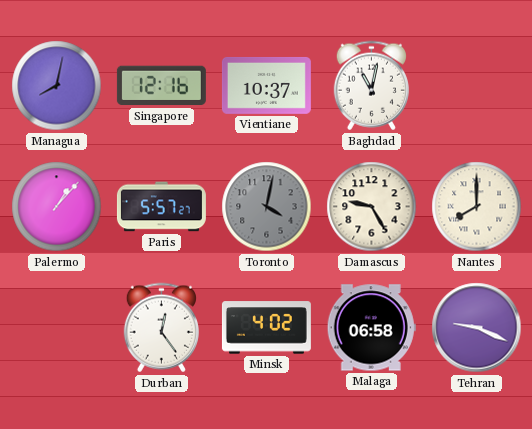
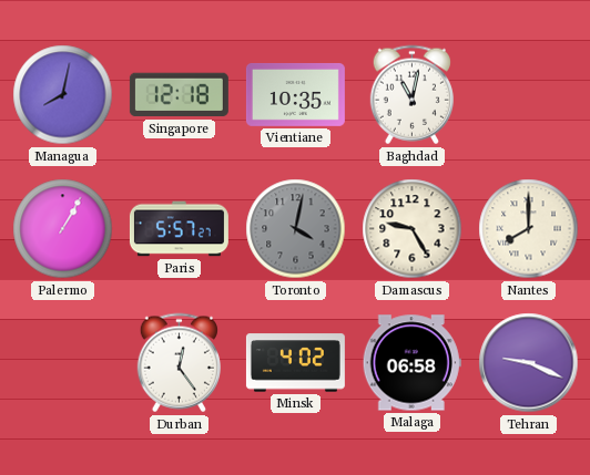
Singapore: 12:16 -> 12:18 (179, 95)
Vientiane: 10:37 -> 10:35 (295, 94)
Palermo: 1:07 -> 1:05 (63, 229)
